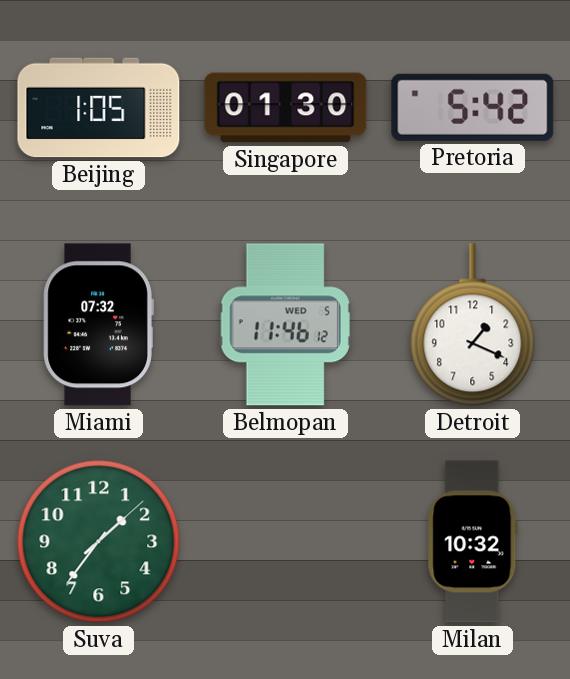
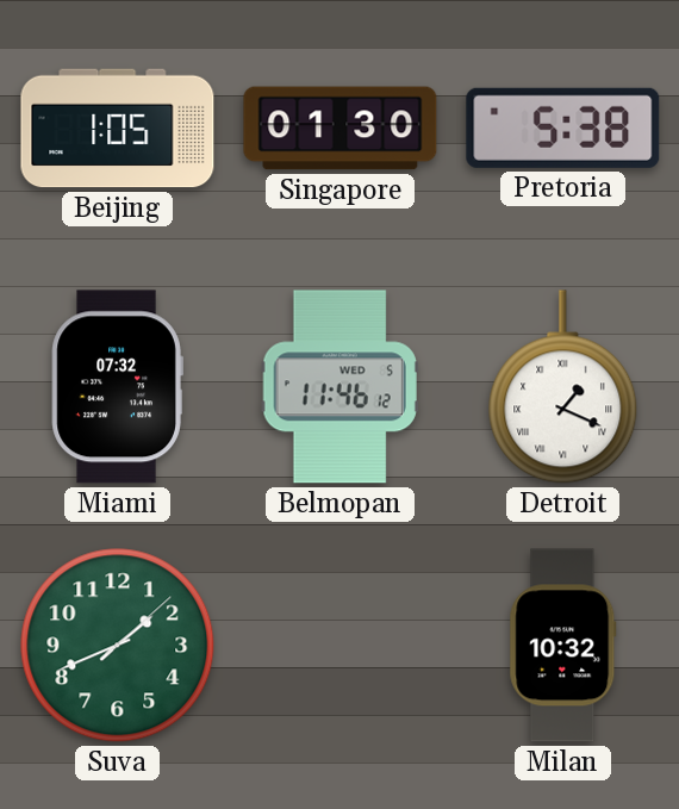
Pretoria: 5:42 -> 5:38 (563, 127)
Detroit numerals: Arabic -> Roman (563, 387)
Suva: 1:36 -> 1:41 (118, 646)
